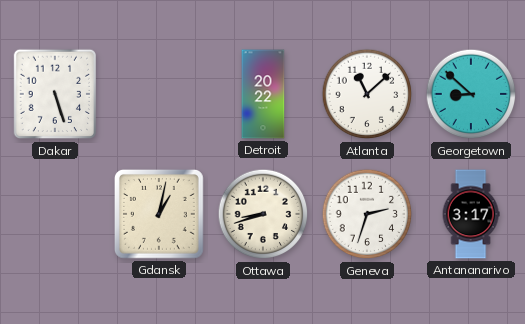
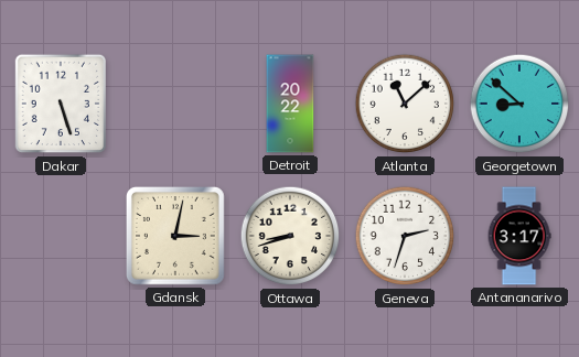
Gdansk: 1:02 -> 3:02 (176, 237)
